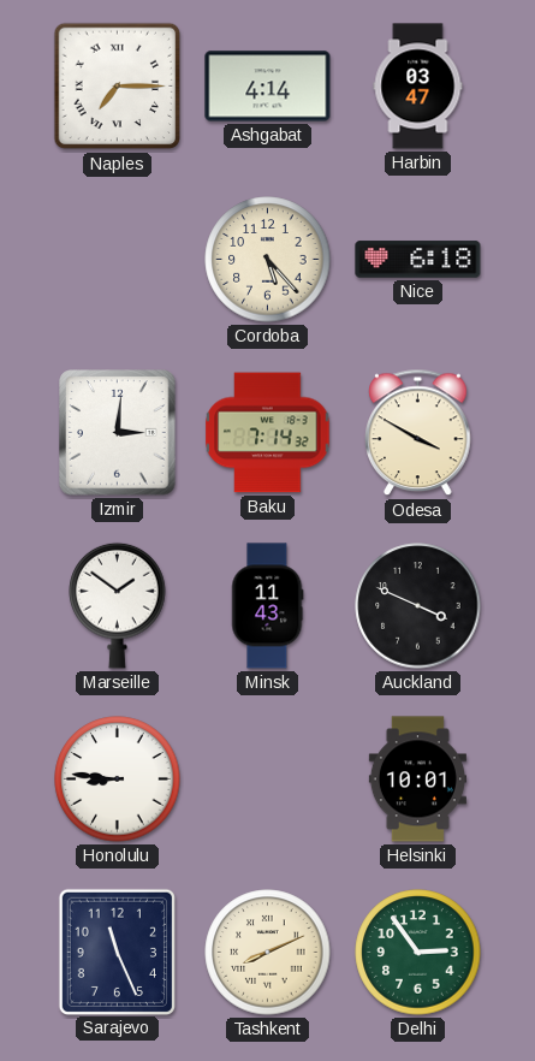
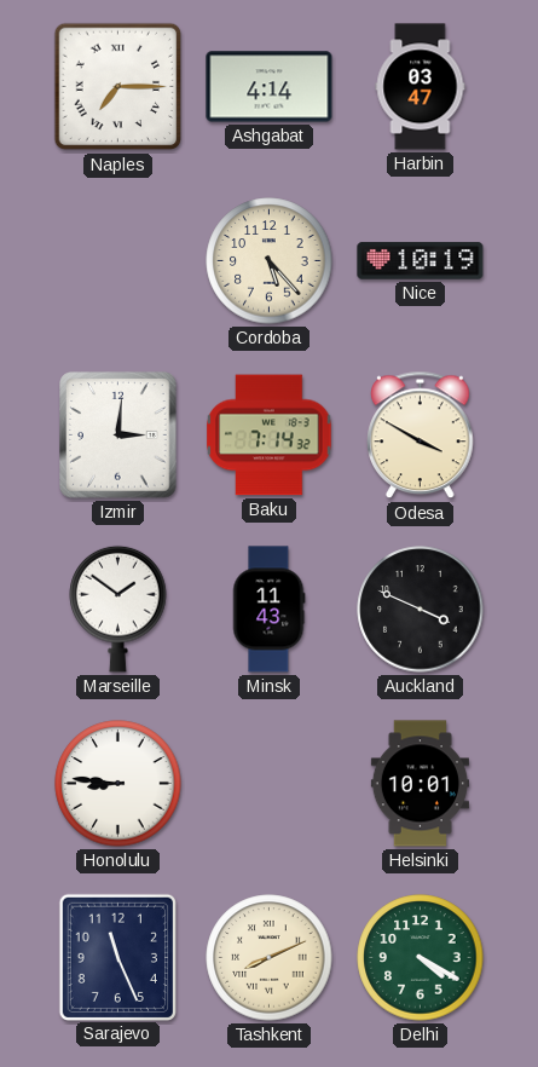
Nice: 6:18 -> 10:19 (421, 261)
Delhi: 2:54 -> 4:20 (421, 958)
